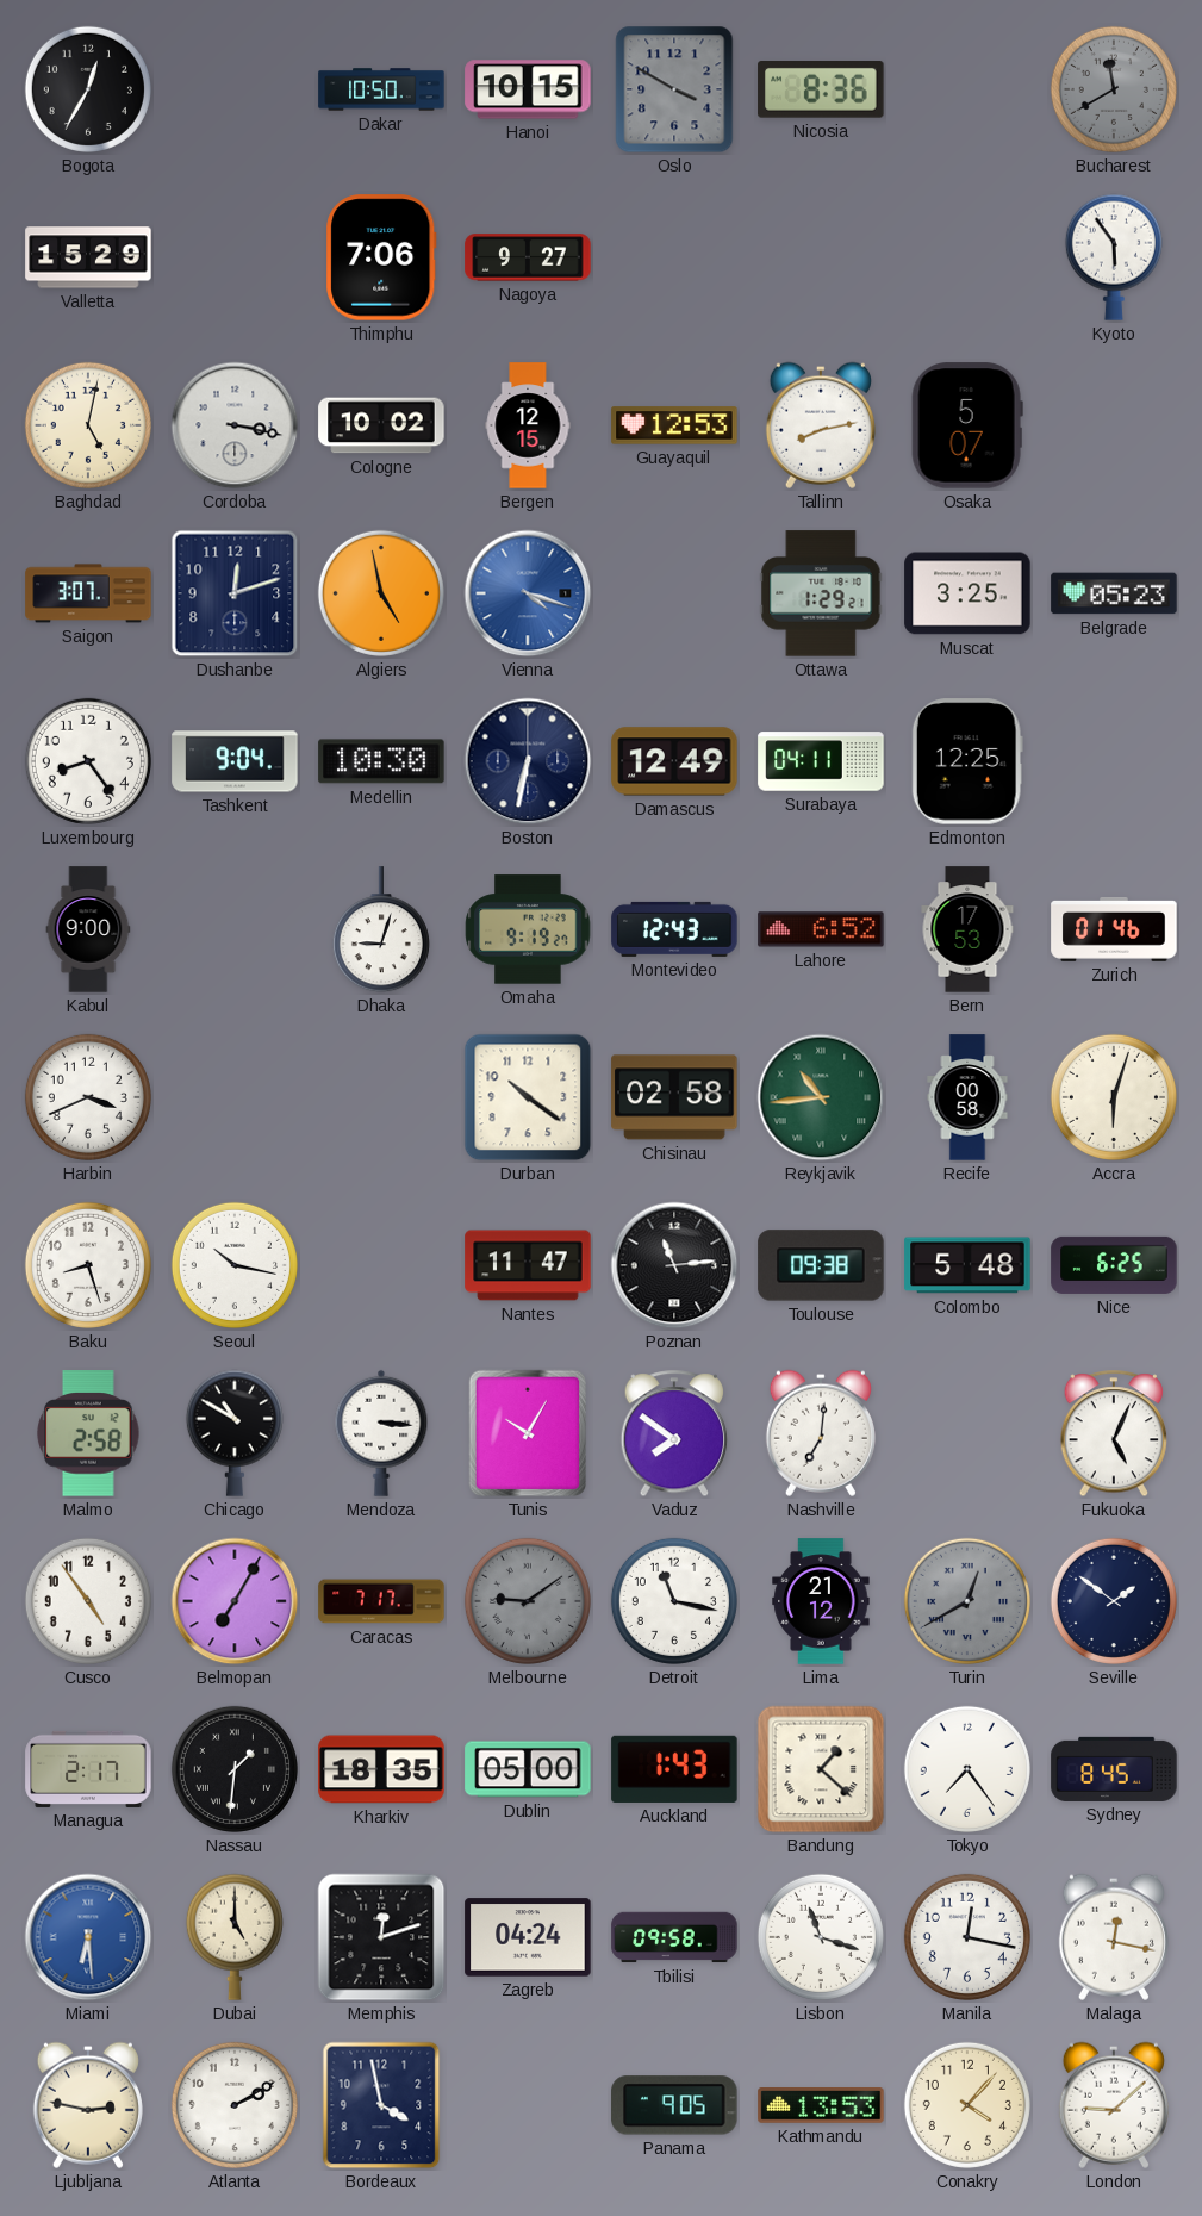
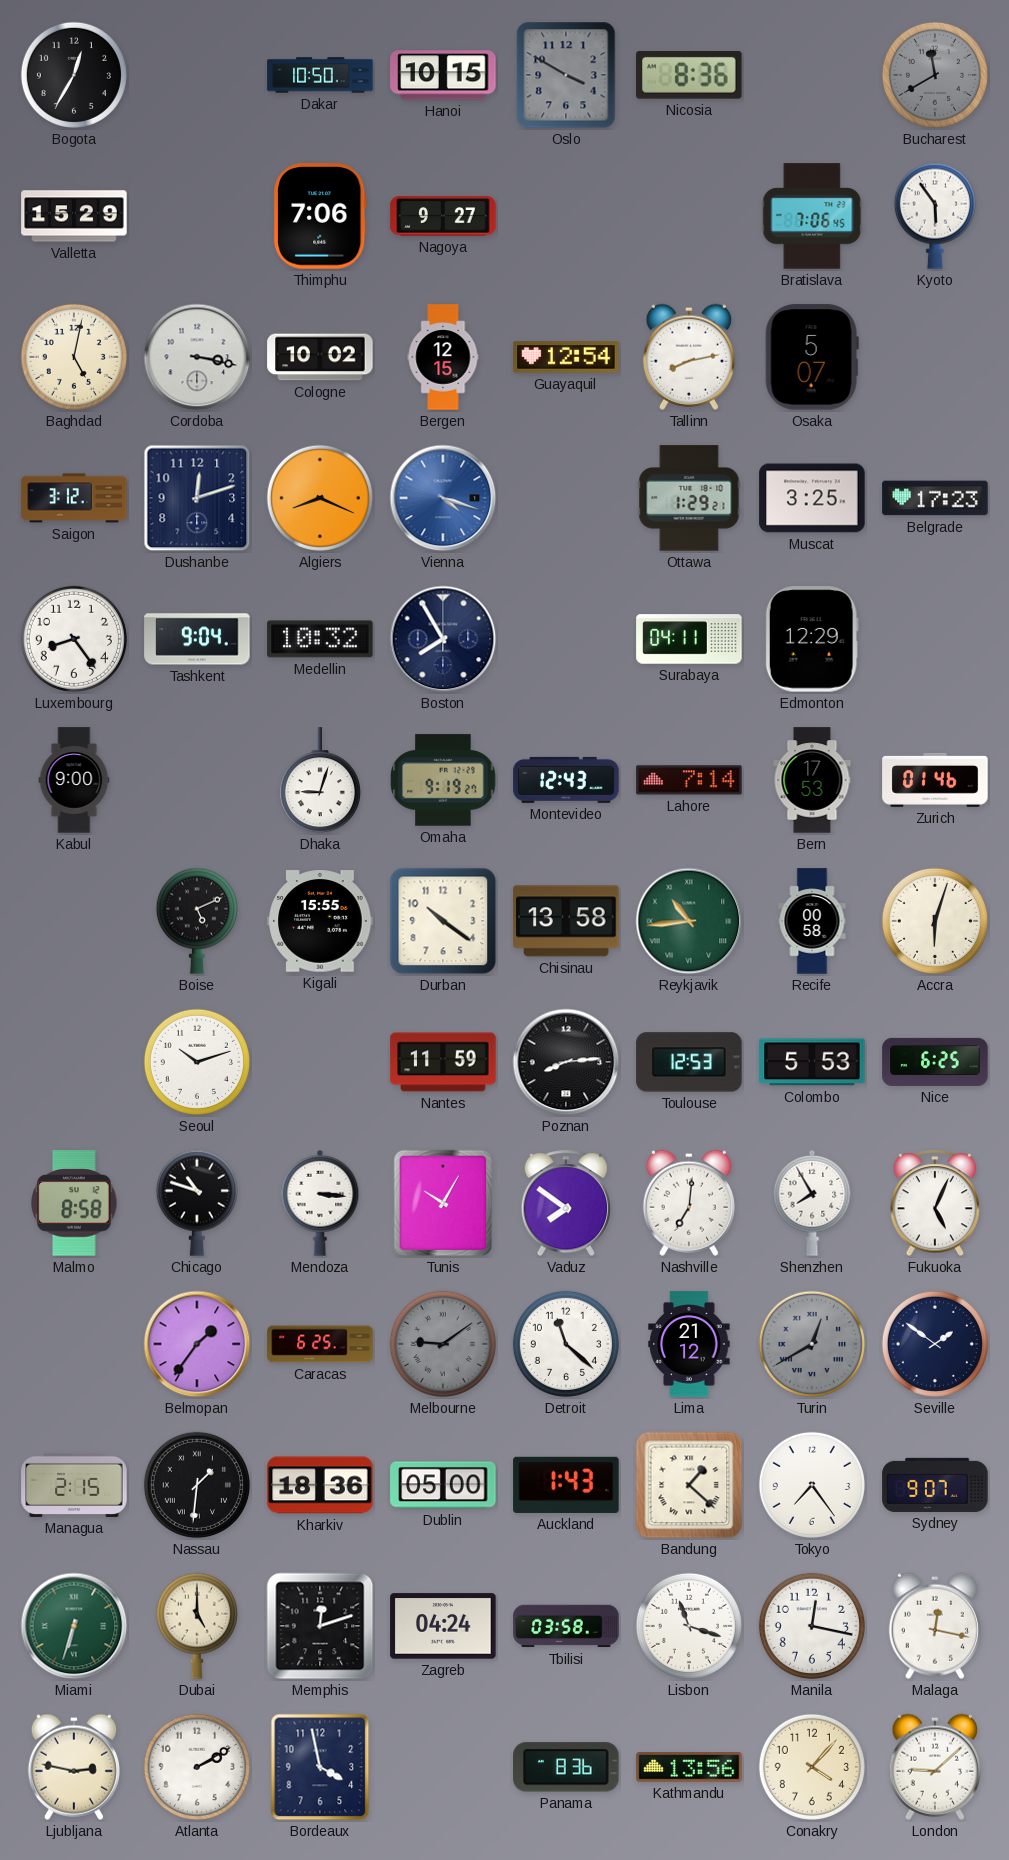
Bratislava: none -> 7:06 (812, 216)
Guayaquil: 12:53 -> 12:54 (566, 357)
Saigon: 3:07 -> 3:12 (74, 498)
Algiers: 4:58 -> 8:19 (320, 498)
Belgrade: 05:23 -> 17:23 (935, 498)
Medellin: 10:30 -> 10:32 (320, 639)
Boston: 6:32 -> 7:55 (443, 639)
Damascus: 12:49 -> none (674, 761)
Edmonton: 12:25 -> 12:29 (812, 639)
Lahore: 6:52 -> 7:14 (689, 780)
Harbin: 3:41 -> none (88, 1097)
Boise: none -> 5:11 (197, 921)
Kigali: none -> 15:55 (320, 921)
Chisinau: 02:58 -> 13:58 (566, 921)
Baku: 8:27 -> none (88, 1265)
Seoul: 10:17 -> 10:12 (197, 1062)
Nantes: 11:47 -> 11:59 (443, 1062)
Poznan: 11:14 -> 8:14 (566, 1062)
Toulouse: 09:38 -> 12:53 (689, 1062)
Colombo: 5:48 -> 5:53 (812, 1062)
Malmo: 2:58 -> 8:58 (74, 1203)
Chicago: 10:50 -> 10:48 (197, 1203)
Shenzhen: none -> 7:55 (812, 1203)
Cusco: 4:54 -> none (88, 1601)
Belmopan: 7:05 -> 1:36 (197, 1344)
Caracas: 7:17 -> 6:25 (320, 1344)
Detroit: 11:17 -> 11:22 (566, 1344)
Managua: 2:17 -> 2:15 (74, 1485)
Kharkiv: 18:35 -> 18:36 (320, 1485)
Sydney: 8:45 -> 9:07 (935, 1485)
Miami: 6:29 -> 6:33 (74, 1626)
Miami dial: blue -> green (74, 1626)
Tbilisi: 09:58 -> 03:58 (566, 1626)
Panama: 9:05 -> 8:36 (566, 1767)
Kathmandu: 13:53 -> 13:56 (689, 1768)
